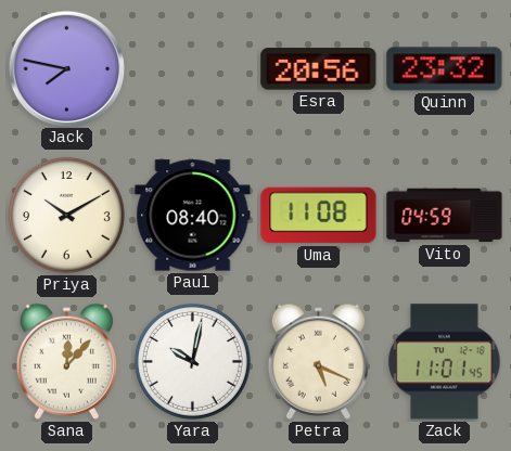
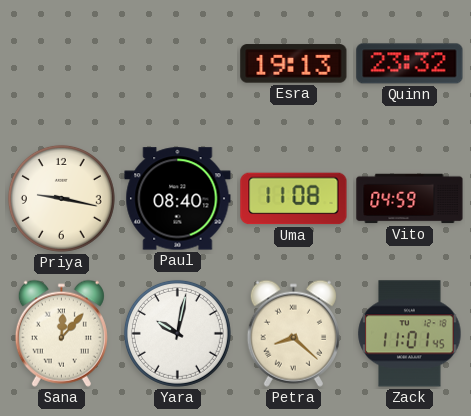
Jack: 7:47 -> none (66, 68)
Esra: 20:56 -> 19:13 (294, 64)
Priya: 10:10 -> 9:17 (61, 198)
Petra: 5:19 -> 8:22 (293, 333)
